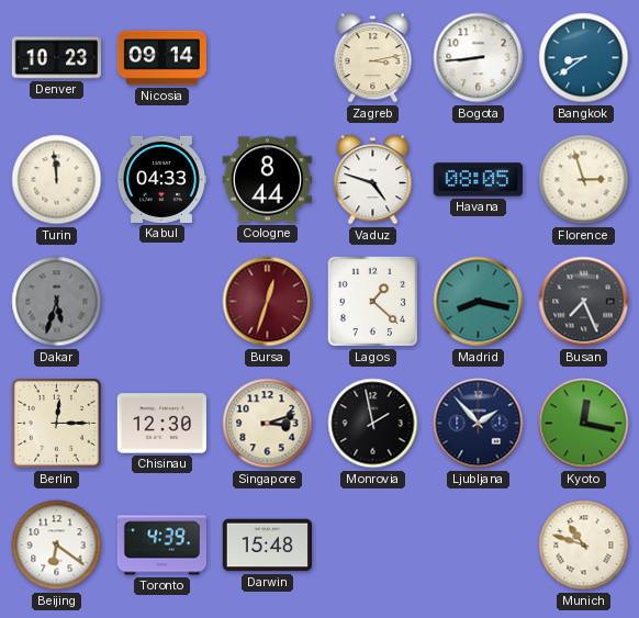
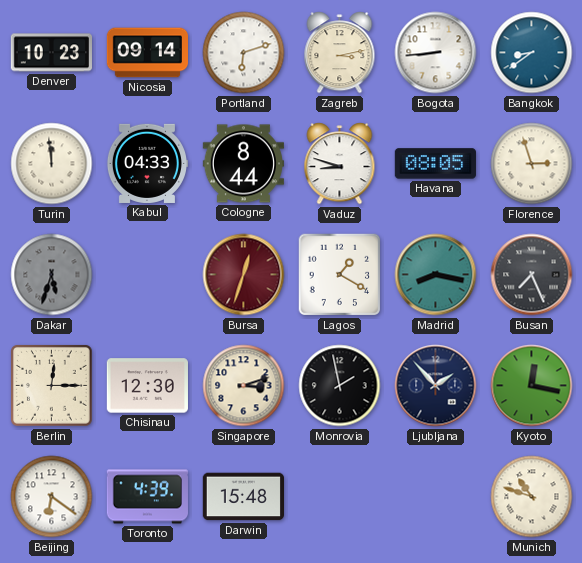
Portland: none -> 6:12 (244, 53)
Vaduz: 4:48 -> 8:48 (340, 164)
Lagos: 1:22 -> 1:20 (340, 275)
